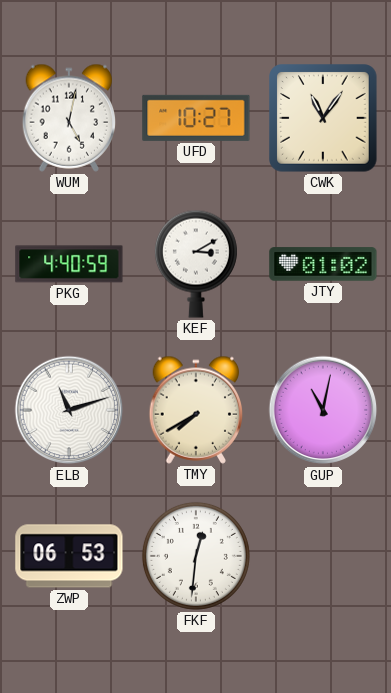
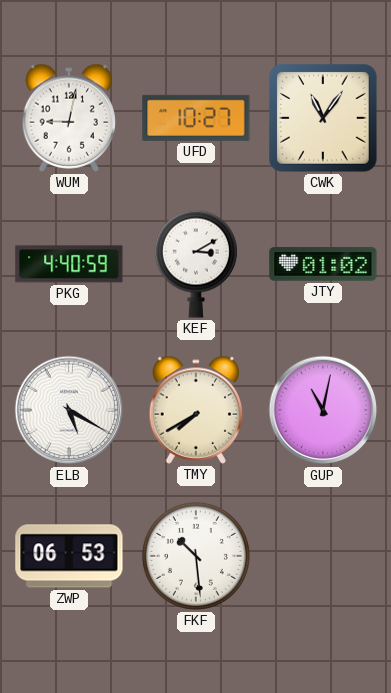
WUM: 5:02 -> 9:02 (69, 118)
ELB: 11:12 -> 5:20 (69, 410)
FKF: 12:31 -> 10:29 (196, 556)
